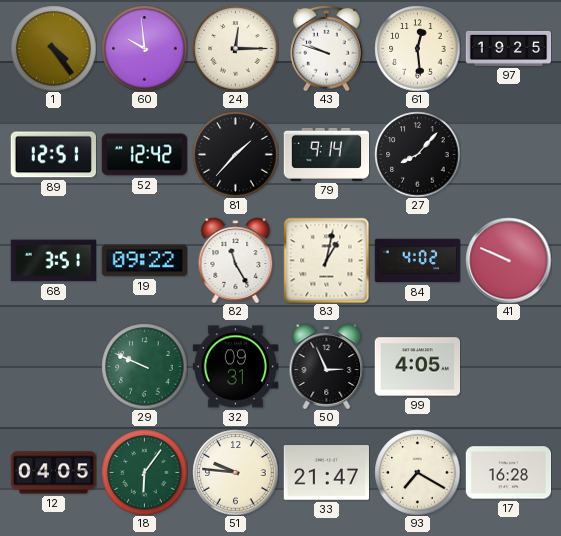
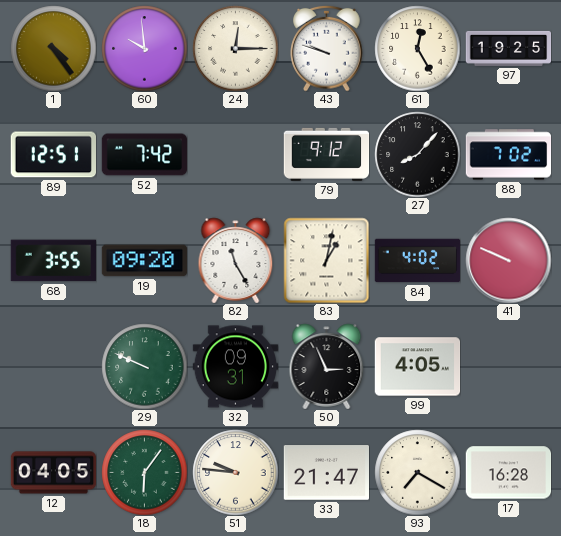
61: 12:29 -> 12:25 (417, 48)
52: 12:42 -> 7:42 (144, 155)
81: 1:37 -> none (235, 154)
79: 9:14 -> 9:12 (326, 154)
88: none -> 7:02 (508, 155)
68: 3:51 -> 3:55 (53, 261)
19: 09:22 -> 09:20 (144, 261)
